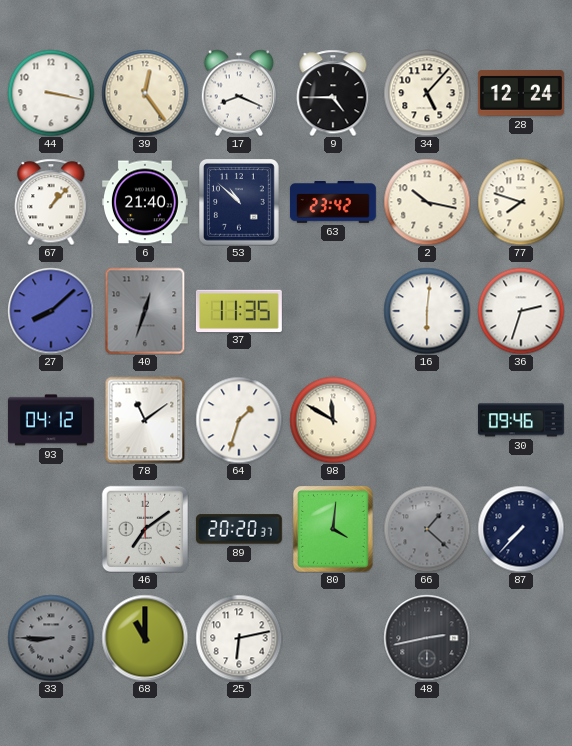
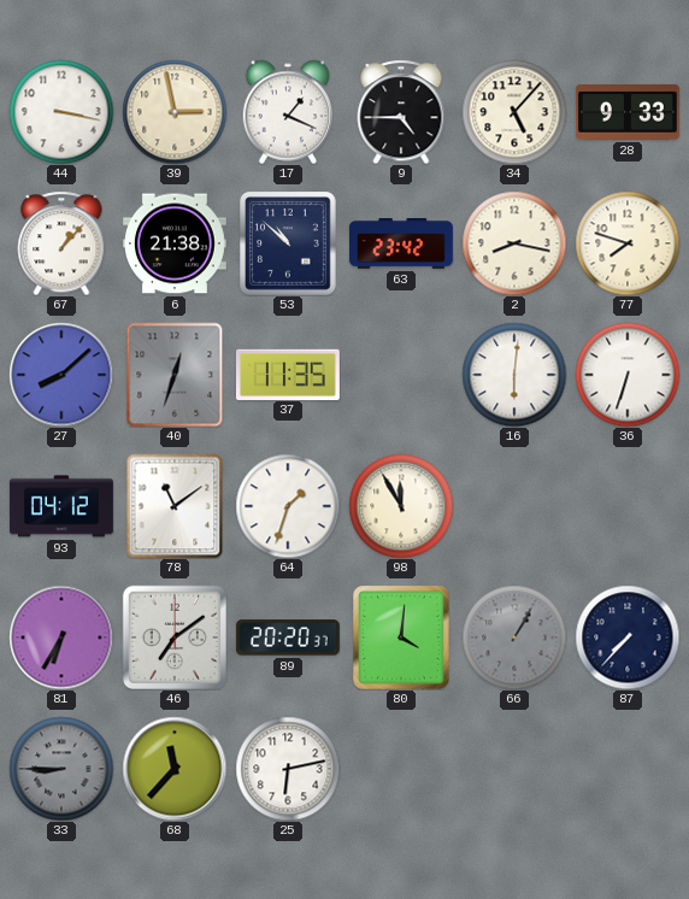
39: 12:24 -> 2:58 (175, 112)
17: 8:19 -> 1:19 (288, 112)
28: 12:24 -> 9:33 (628, 112)
6: 21:40 -> 21:38 (175, 243)
2: 10:17 -> 8:17 (514, 243)
36: 2:33 -> 6:33 (628, 375)
98: 11:50 -> 11:55 (401, 506)
30: 09:46 -> none (521, 420)
81: none -> 6:35 (61, 637)
66: 1:22 -> 1:05 (514, 637)
68: 11:00 -> 11:37 (175, 769)
48: 2:43 -> none (427, 638)
